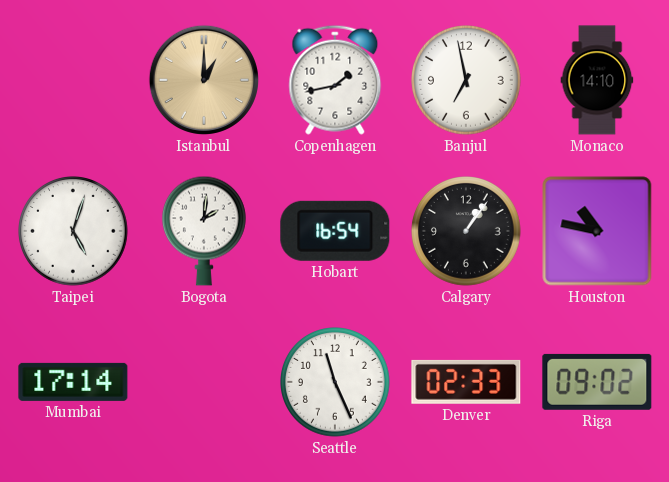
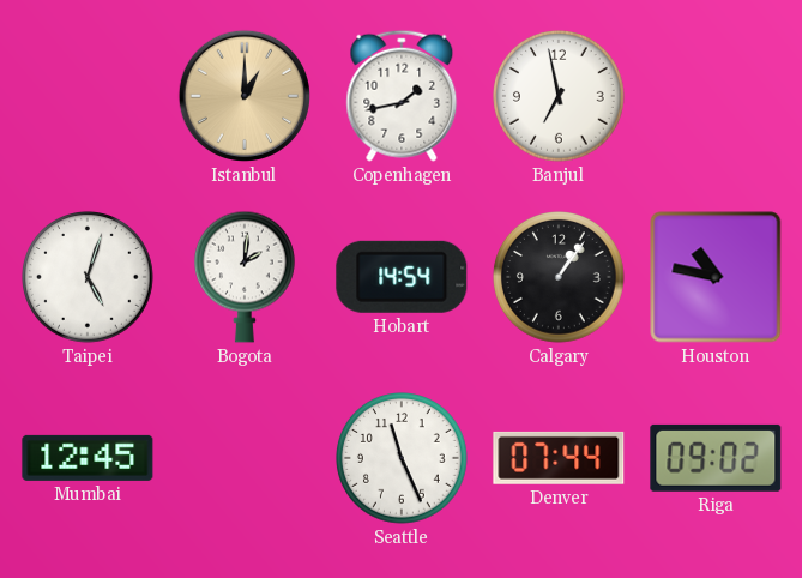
Monaco: 14:10 -> none (597, 80)
Hobart: 16:54 -> 14:54 (402, 277)
Mumbai: 17:14 -> 12:45 (88, 458)
Denver: 02:33 -> 07:44 (559, 458)
